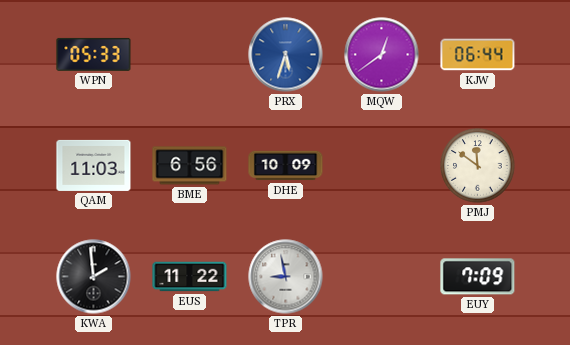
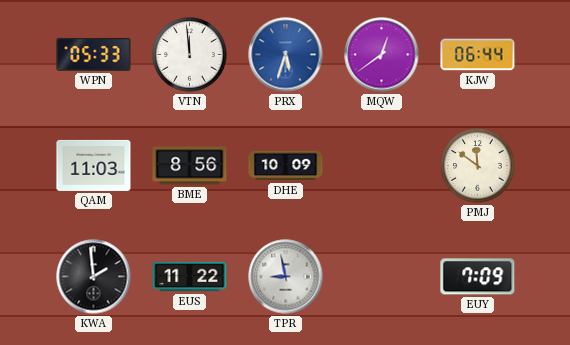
VTN: none -> 11:59 (190, 55)
BME: 6:56 -> 8:56 (190, 166)
